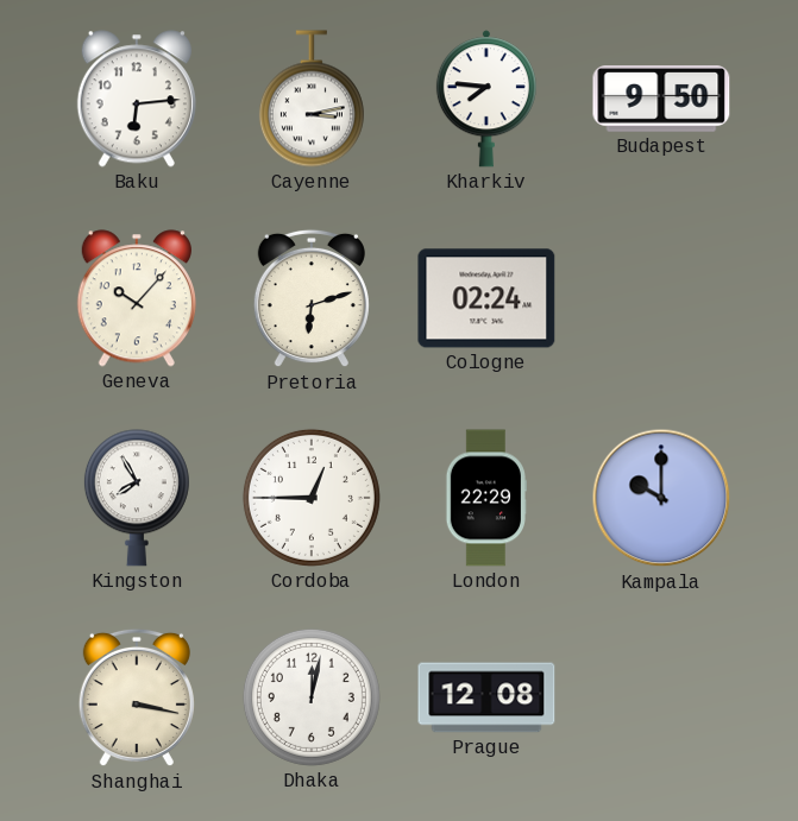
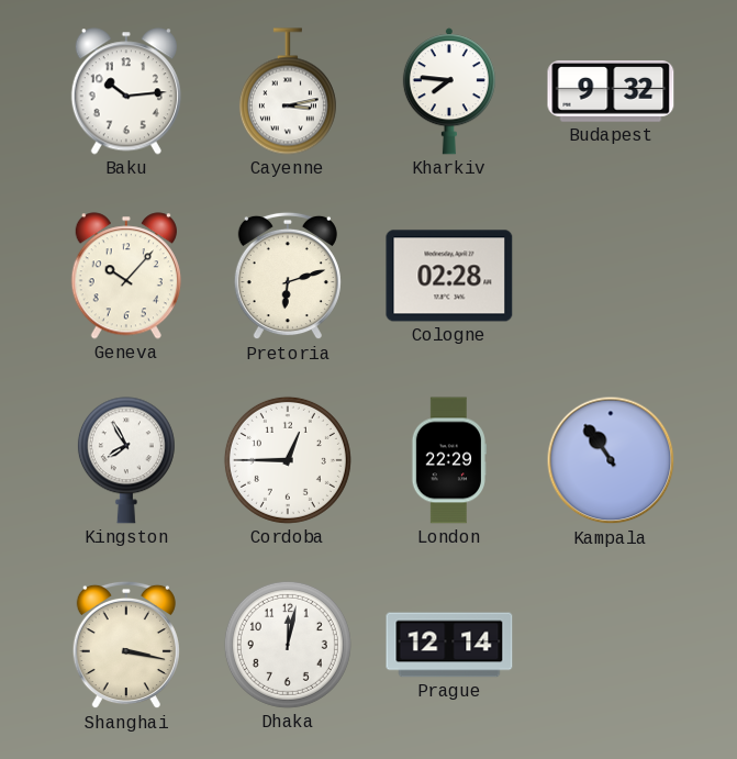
Baku: 6:14 -> 10:14 (126, 91)
Budapest: 9:50 -> 9:32 (611, 92)
Cologne: 02:24 -> 02:28 (449, 276)
Kampala: 10:00 -> 10:54 (611, 460)
Prague: 12:08 -> 12:14 (449, 645)
